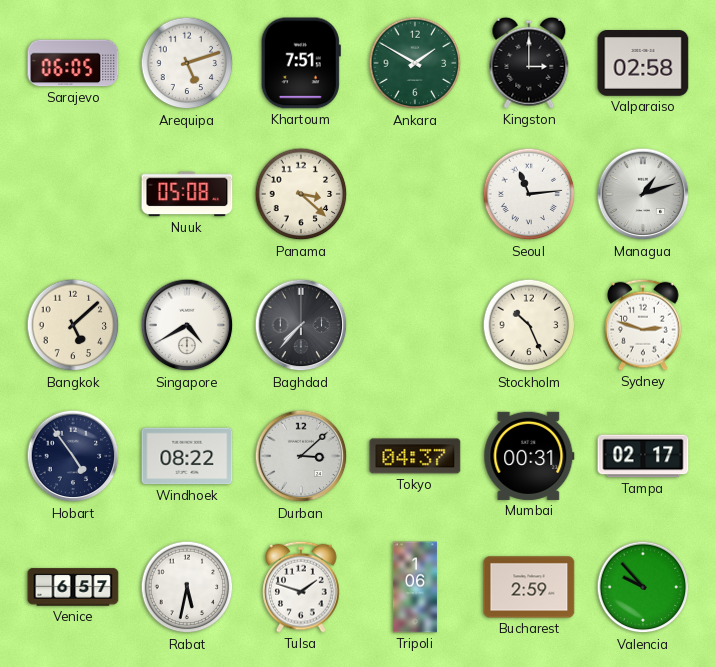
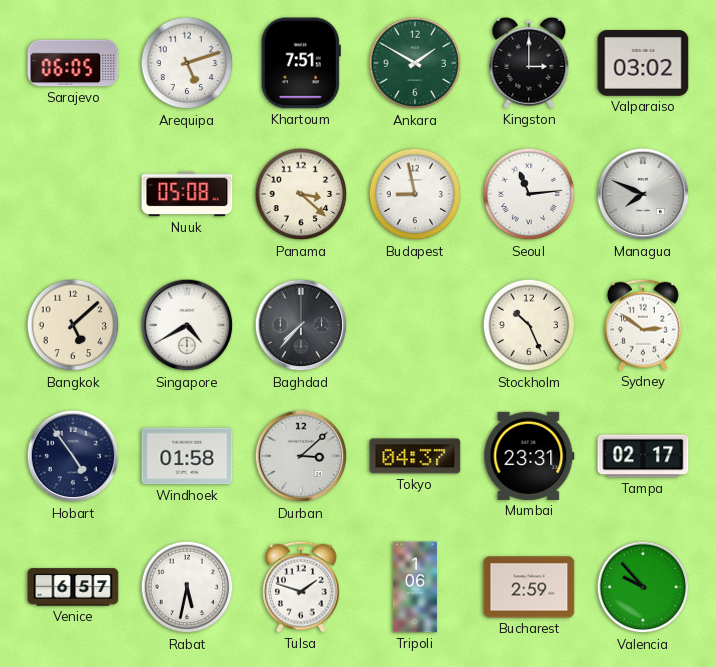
Valparaiso: 02:58 -> 03:02 (643, 64)
Budapest: none -> 8:58 (415, 194)
Managua: 1:12 -> 7:49 (643, 194)
Sydney: 2:48 -> 2:51 (643, 325)
Windhoek: 08:22 -> 01:58 (187, 456)
Mumbai: 00:31 -> 23:31 (529, 456)
